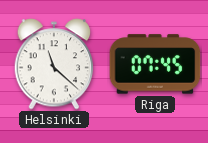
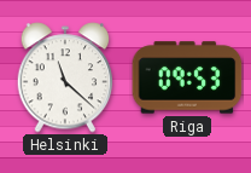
Riga: 07:45 -> 09:53 (187, 77)
